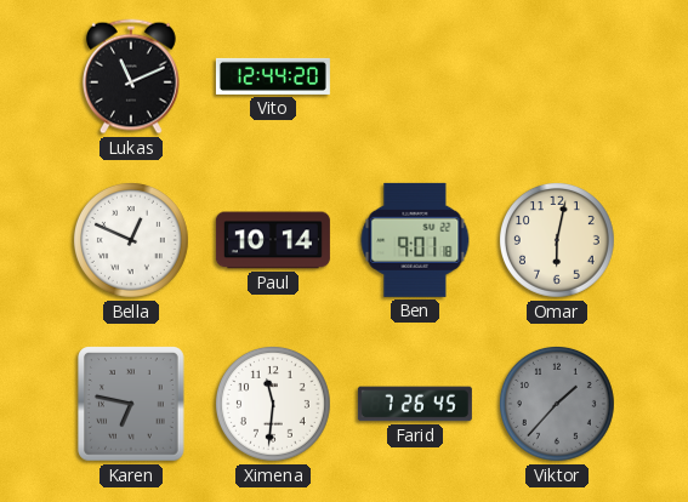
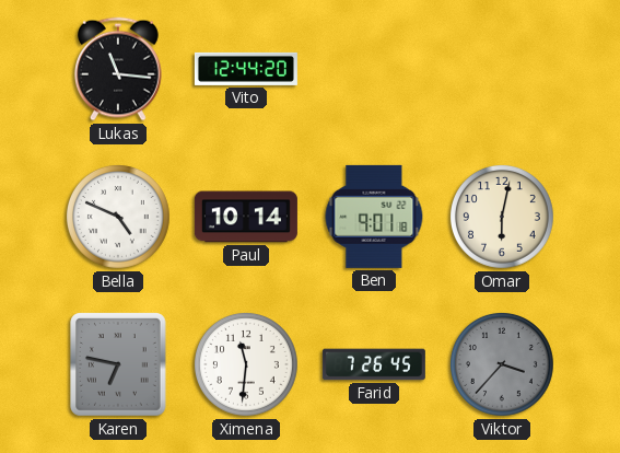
Lukas: 11:11 -> 11:16 (118, 69)
Bella: 12:49 -> 4:49 (118, 217)
Viktor: 1:37 -> 3:37 (502, 364)
